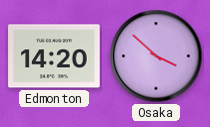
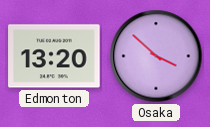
Edmonton: 14:20 -> 13:20 (54, 56)
